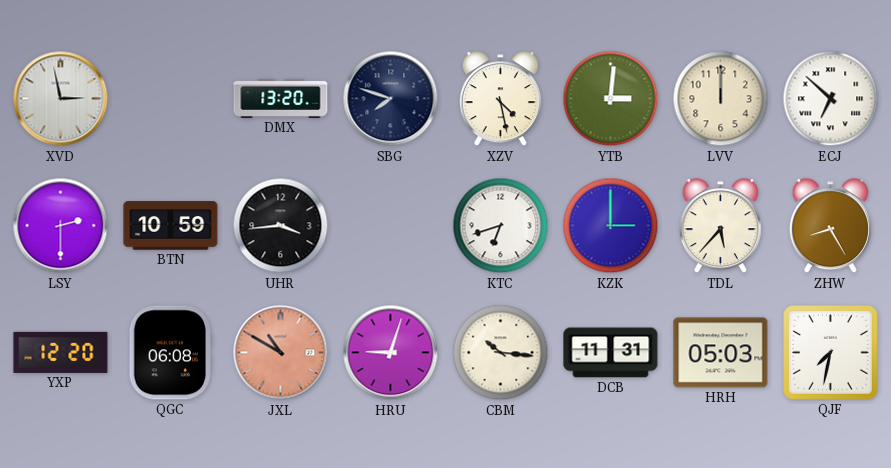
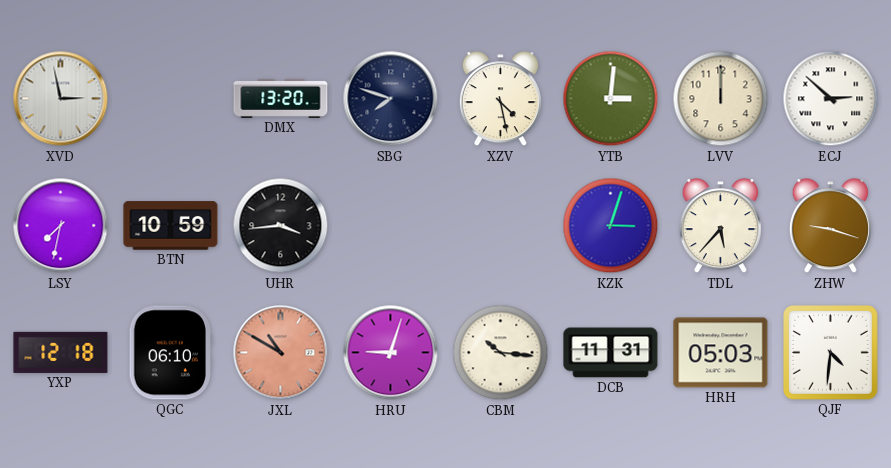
ECJ: 6:52 -> 2:52 (831, 99)
LSY: 2:30 -> 7:32 (61, 226)
KTC: 6:42 -> none (501, 226)
KZK: 3:00 -> 3:03 (611, 226)
ZHW: 8:25 -> 9:18 (830, 226)
YXP: 12:20 -> 12:18 (61, 352)
QGC: 06:08 -> 06:10 (170, 353)
QJF: 7:32 -> 4:31 (831, 353)
